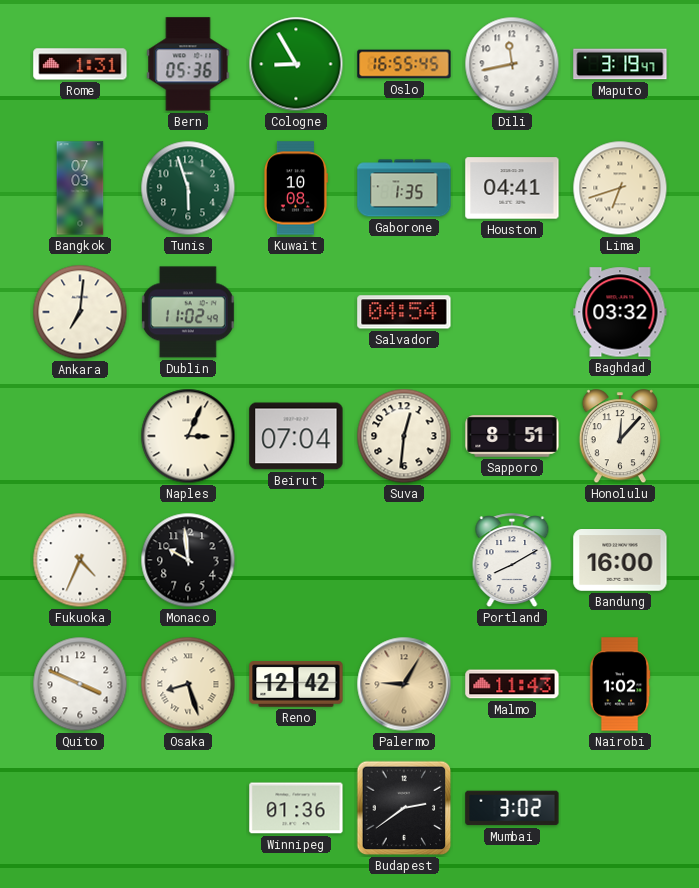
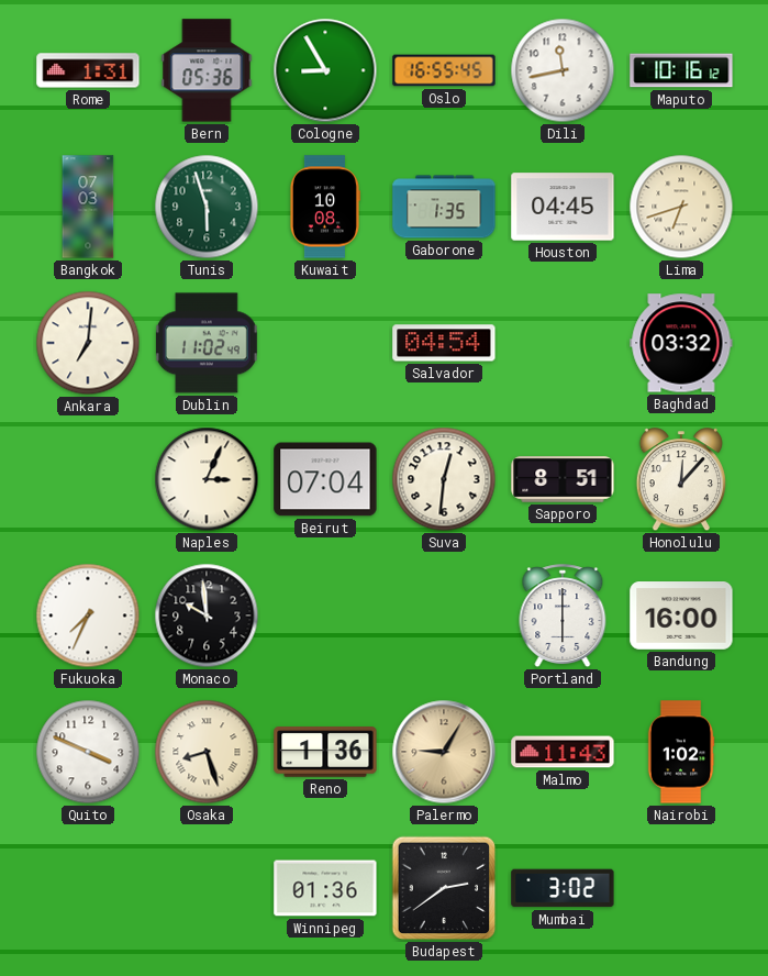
Maputo: 3:19 -> 10:16 (681, 70)
Houston: 04:41 -> 04:45 (563, 207)
Fukuoka: 4:34 -> 7:34 (88, 615)
Portland: 8:10 -> 6:00 (563, 617)
Reno: 12:42 -> 1:36 (325, 752)
